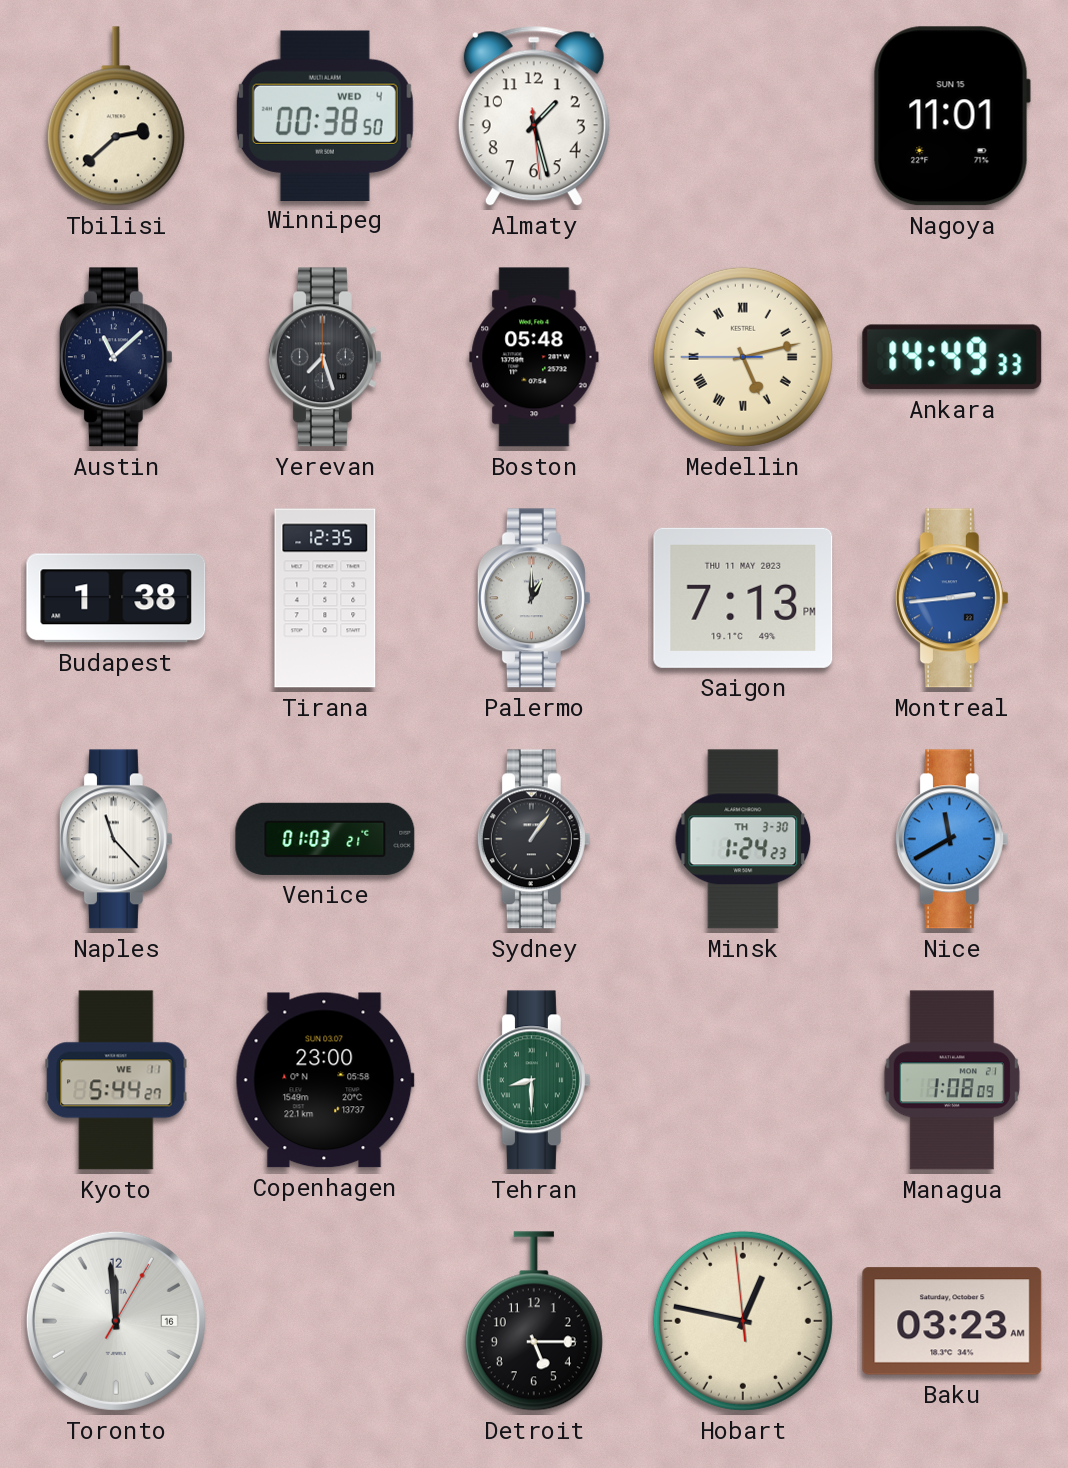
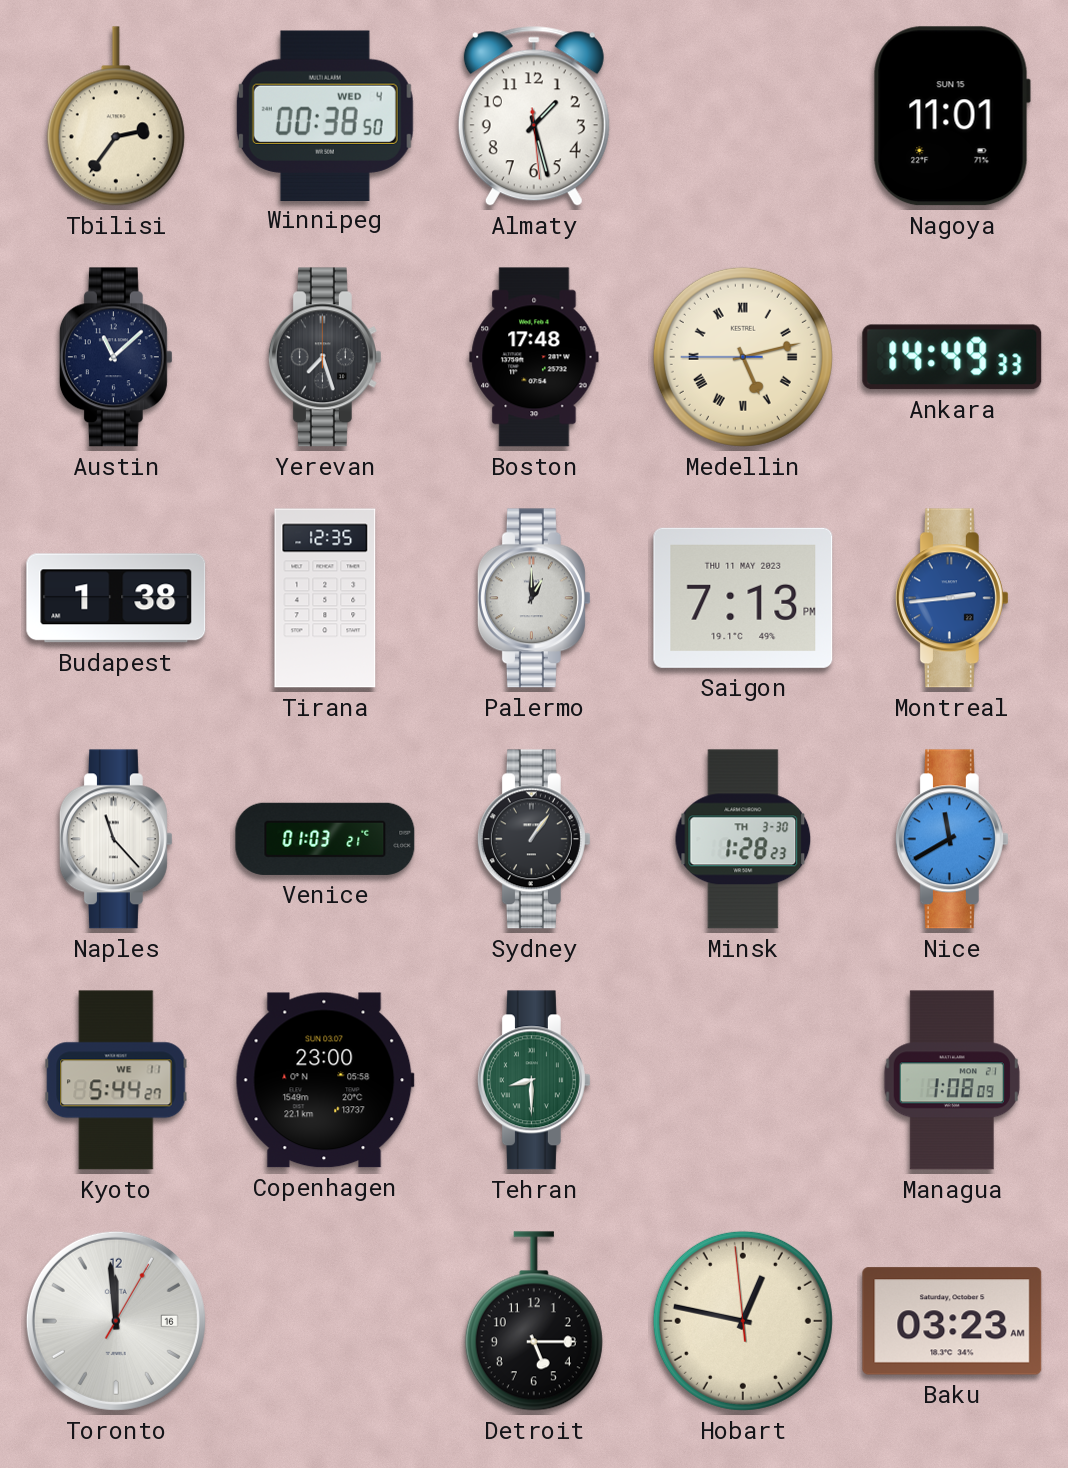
Tbilisi: 2:38 -> 2:36 (116, 116)
Boston: 05:48 -> 17:48 (534, 357)
Minsk: 1:24 -> 1:28 (743, 839)
